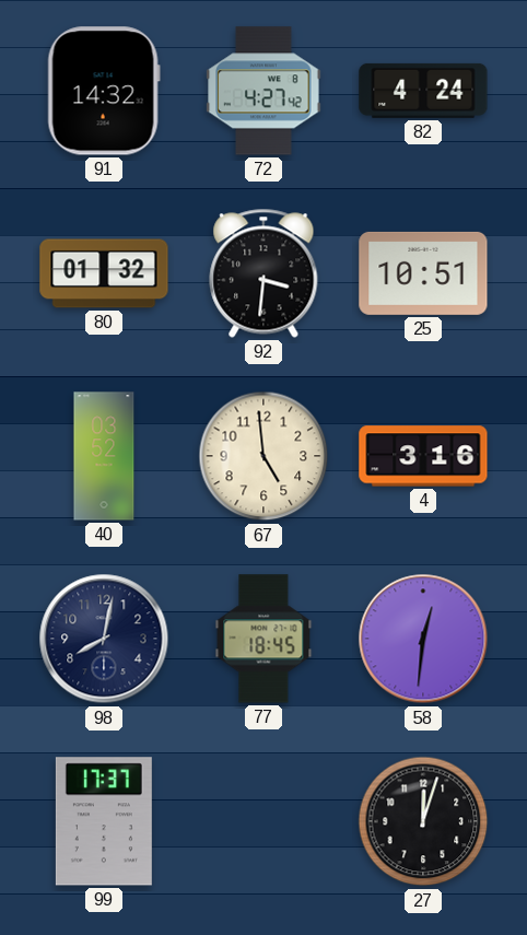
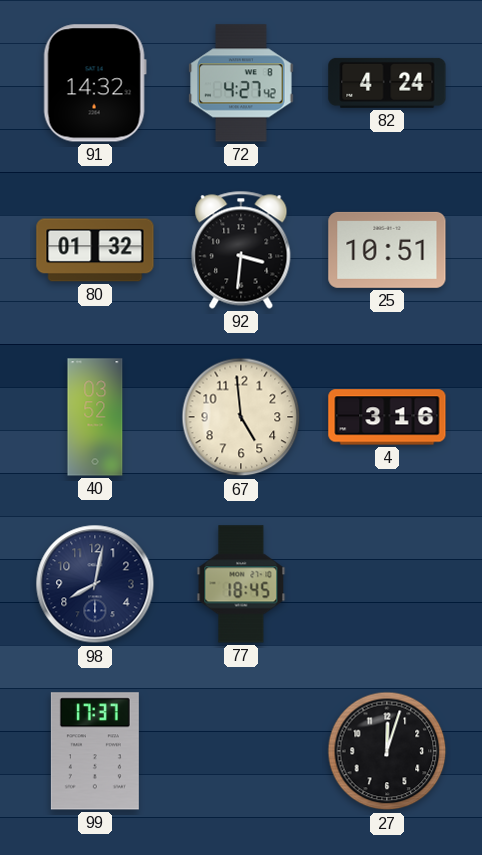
58: 12:31 -> none (423, 639)
